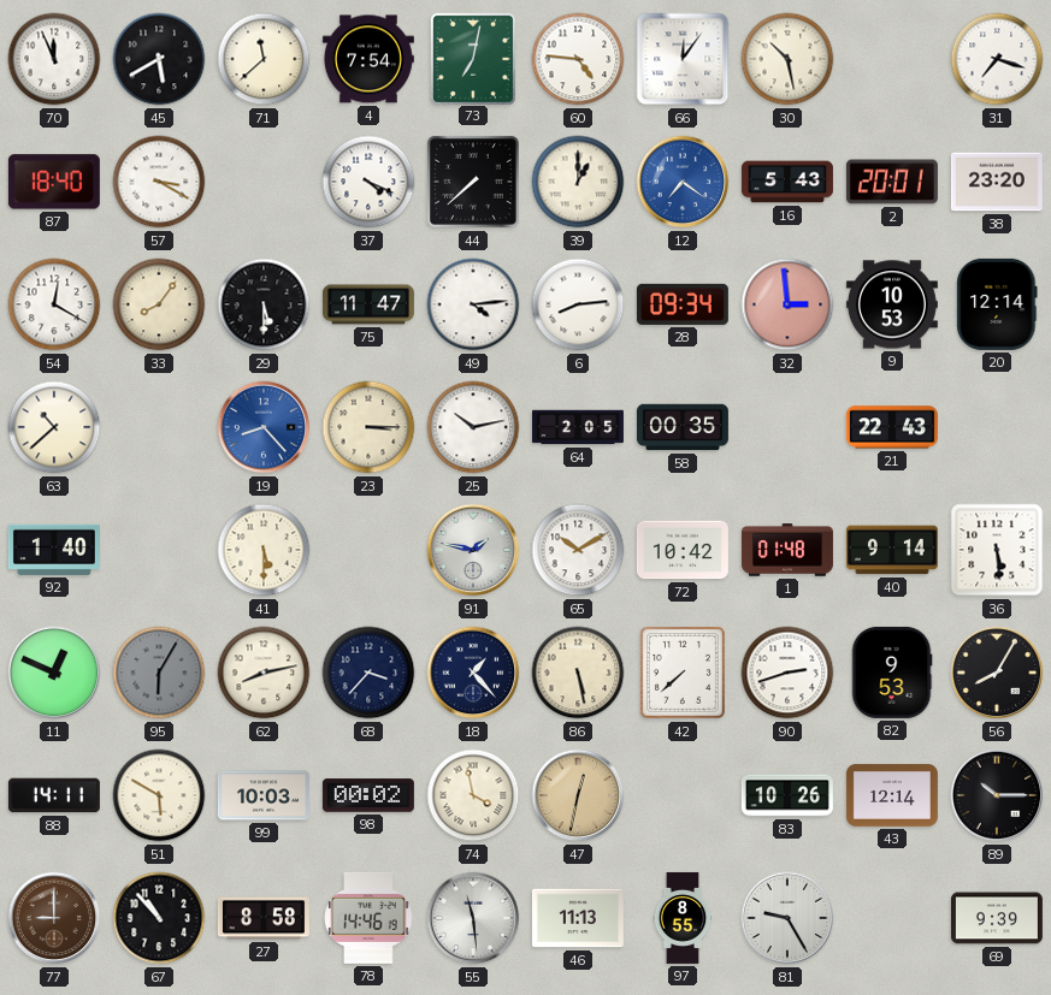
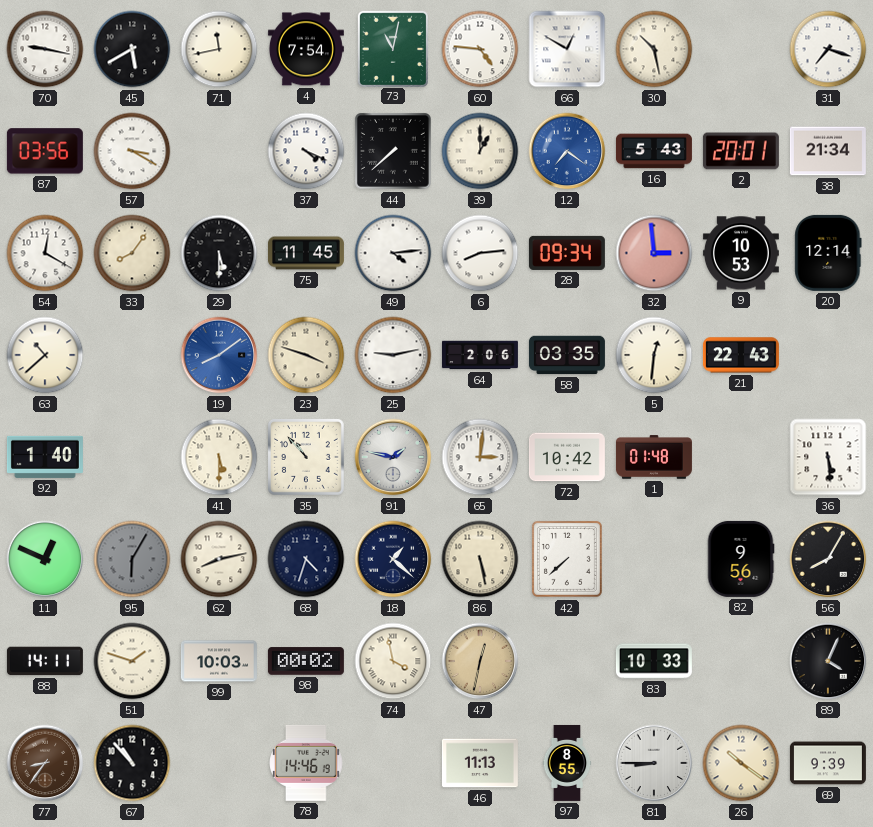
70: 11:56 -> 9:17 (45, 49)
71: 11:38 -> 11:43 (219, 49)
73: 7:02 -> 11:02 (392, 48)
66: 12:06 -> 12:50 (567, 49)
87: 18:40 -> 03:56 (45, 151)
38: 23:20 -> 21:34 (828, 151)
75: 11:47 -> 11:45 (306, 253)
19: 8:23 -> 8:09 (219, 355)
23: 3:15 -> 3:48 (306, 355)
25: 10:13 -> 9:13 (393, 355)
64: 2:05 -> 2:06 (480, 355)
58: 00:35 -> 03:35 (567, 355)
5: none -> 12:31 (654, 355)
35: none -> 10:53 (307, 458)
65: 10:10 -> 3:01 (480, 457)
40: 9:14 -> none (892, 550)
68: 3:37 -> 4:33 (306, 559)
18: 1:23 -> 1:22 (393, 559)
90: 2:42 -> none (787, 673)
82: 9:53 -> 9:56 (741, 559)
51: 5:50 -> 1:48 (132, 661)
83: 10:26 -> 10:33 (654, 661)
43: 12:14 -> none (892, 795)
89: 10:15 -> 4:04 (828, 661)
77: 9:00 -> 8:36 (45, 763)
27: 8:58 -> none (264, 918)
55: 11:29 -> none (473, 918)
81: 9:25 -> 8:45 (654, 763)
26: none -> 10:21 (741, 763)
